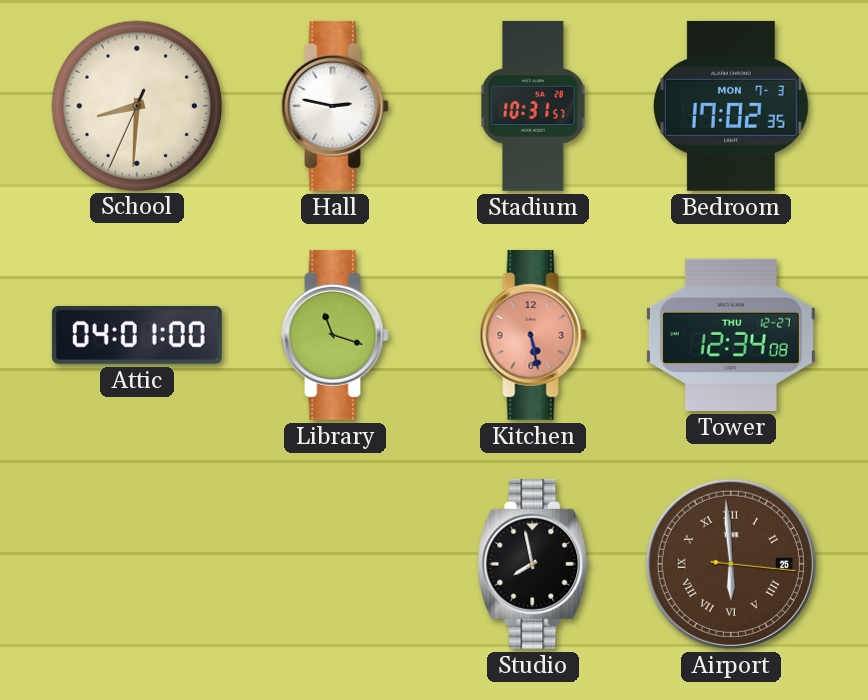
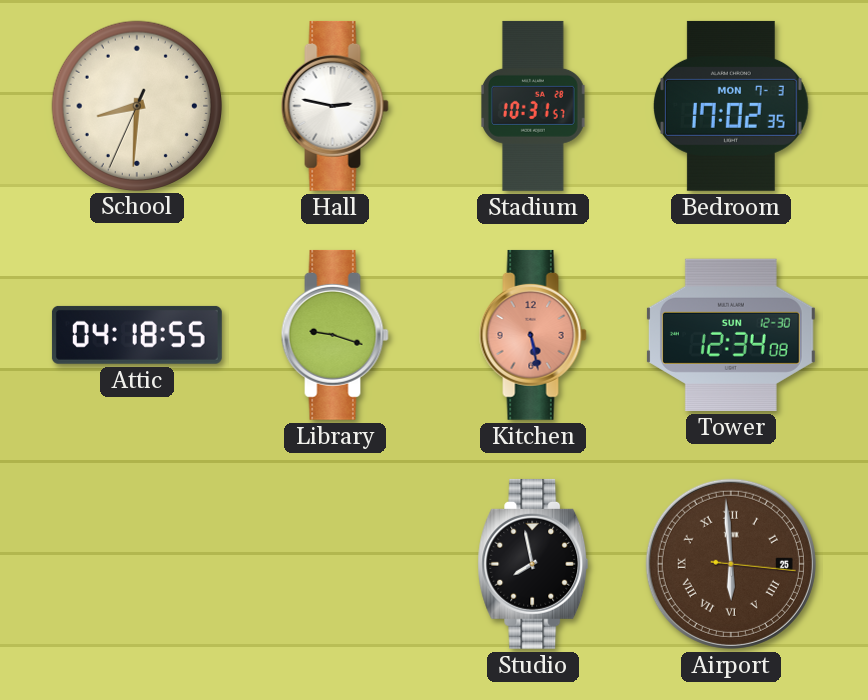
Attic: 04:01 -> 04:18 (137, 335)
Library: 11:18 -> 9:18 (335, 335)
Tower date: THU 12-27 -> SUN 12-30 (731, 335)
